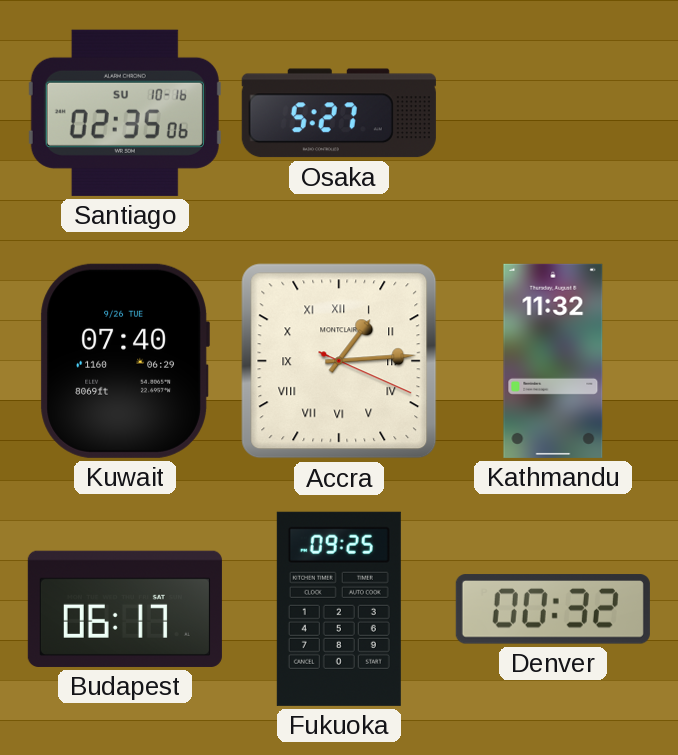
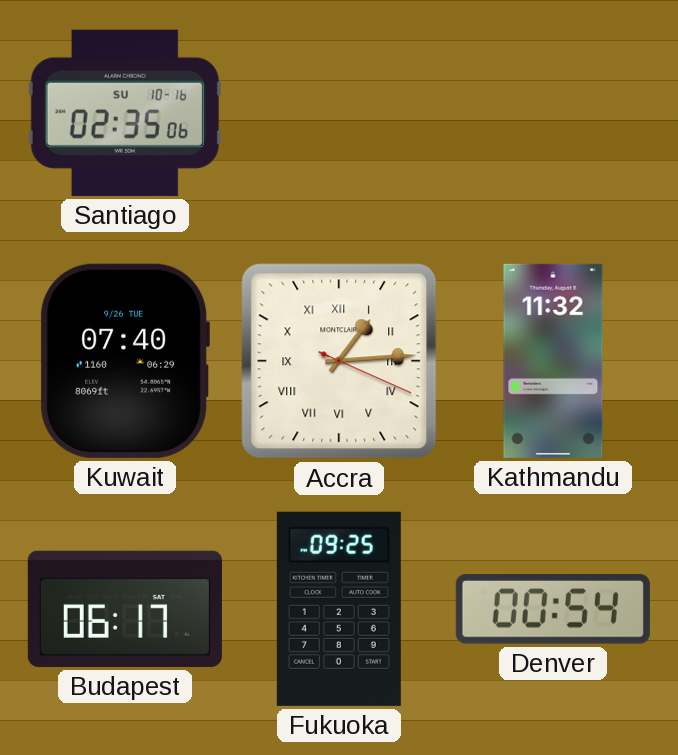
Osaka: 5:27 -> none (339, 113)
Denver: 00:32 -> 00:54 (553, 609)
